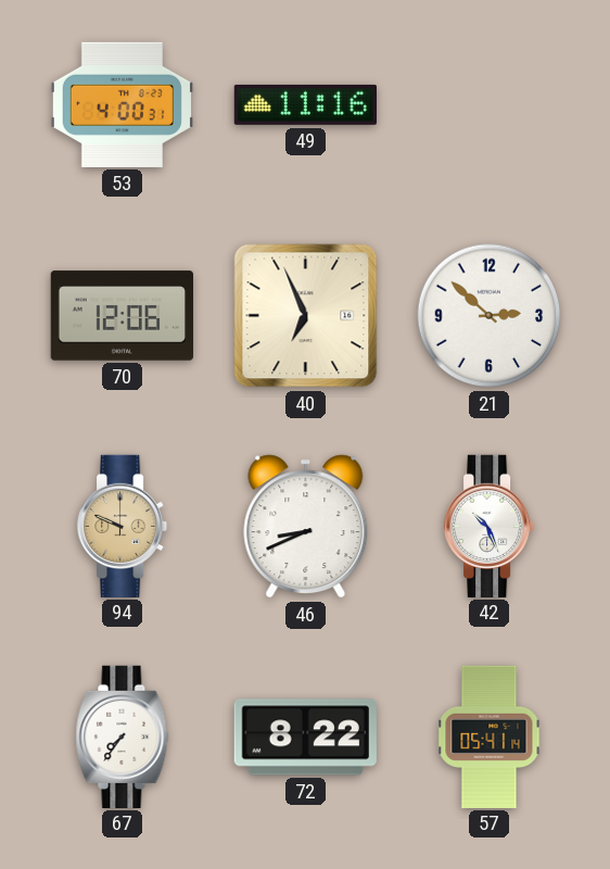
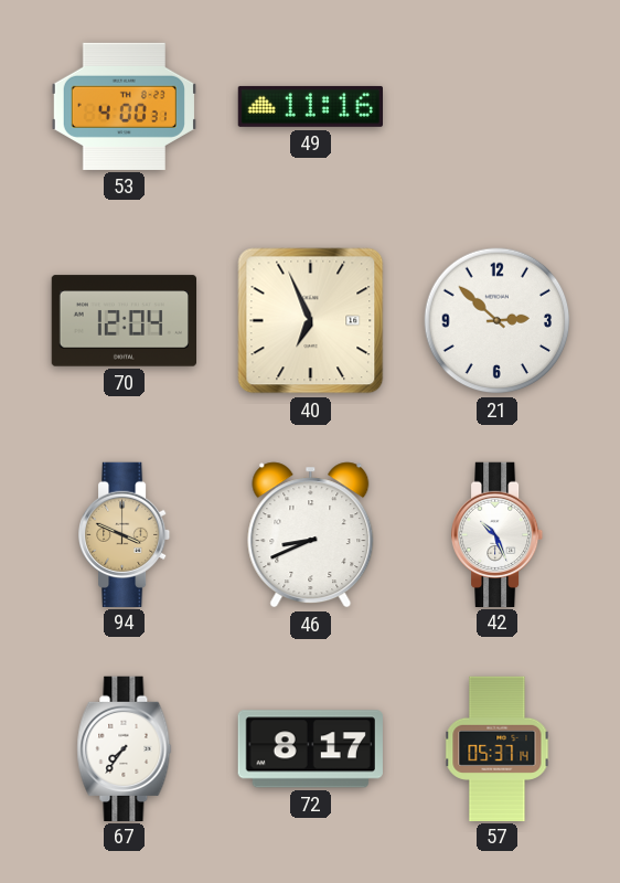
70: 12:06 -> 12:04 (124, 321)
94: 9:49 -> 3:49 (126, 534)
72: 8:22 -> 8:17 (310, 749)
57: 05:41 -> 05:37 (498, 748)
